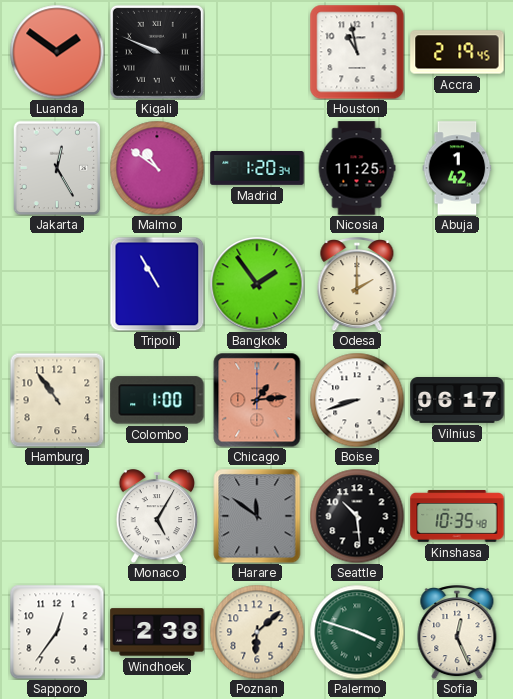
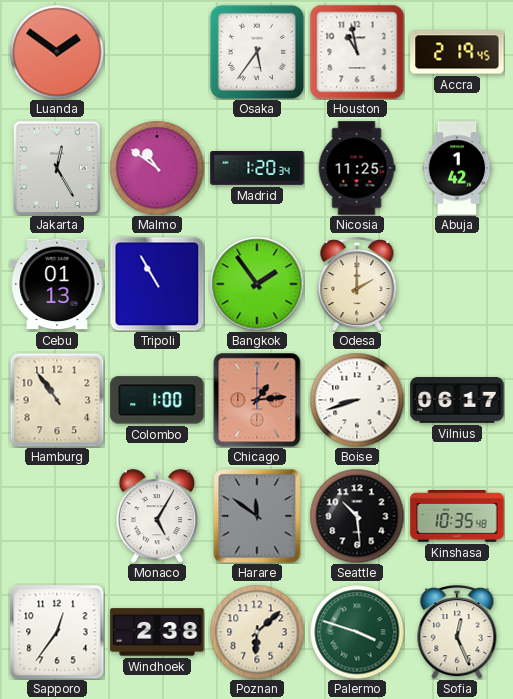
Kigali: 9:49 -> none (157, 52)
Osaka: none -> 5:36 (257, 52)
Cebu: none -> 01:13 (57, 284)
